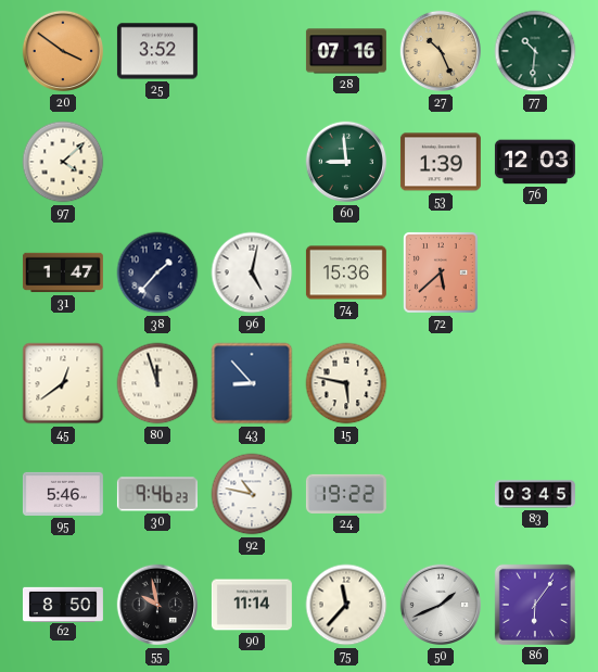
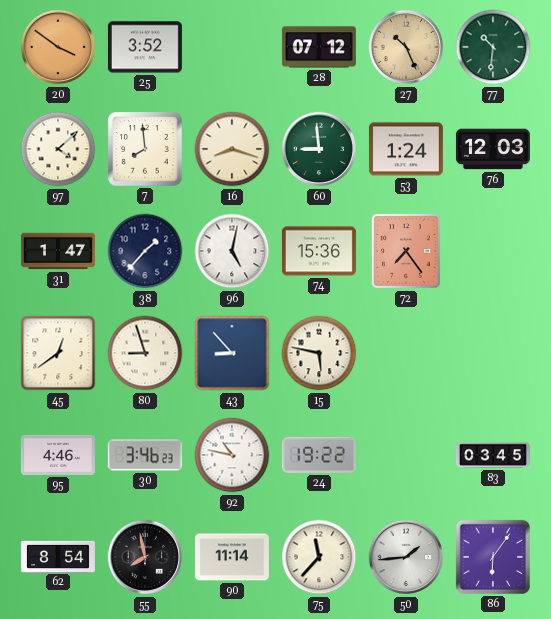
28: 07:16 -> 07:12 (319, 47)
7: none -> 7:59 (145, 149)
16: none -> 8:18 (232, 149)
53: 1:39 -> 1:24 (406, 149)
72: 5:38 -> 7:24 (406, 251)
80: 11:57 -> 8:57 (145, 353)
95: 5:46 -> 4:46 (58, 455)
30: 9:46 -> 3:46 (145, 455)
62: 8:50 -> 8:54 (58, 556)
55: 9:58 -> 7:58 (145, 557)
50: 1:41 -> 1:44 (406, 557)
